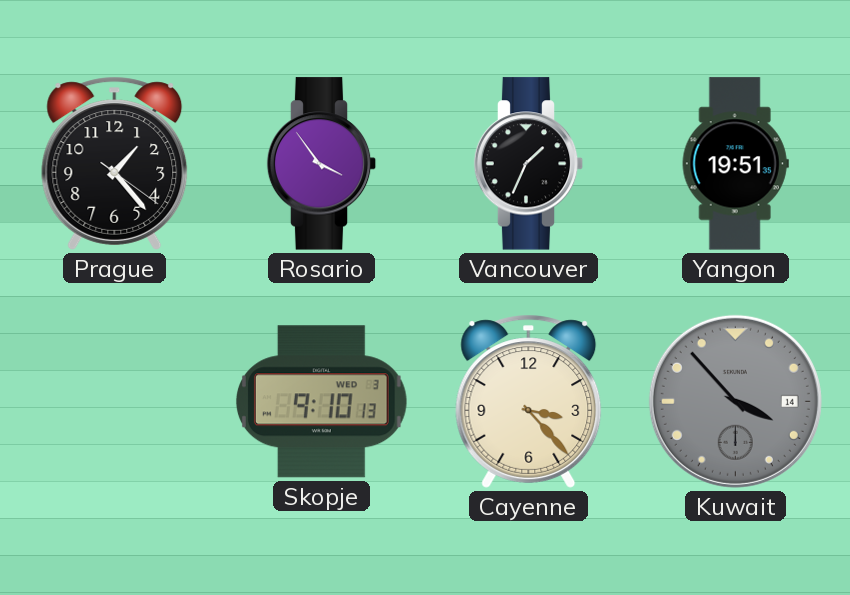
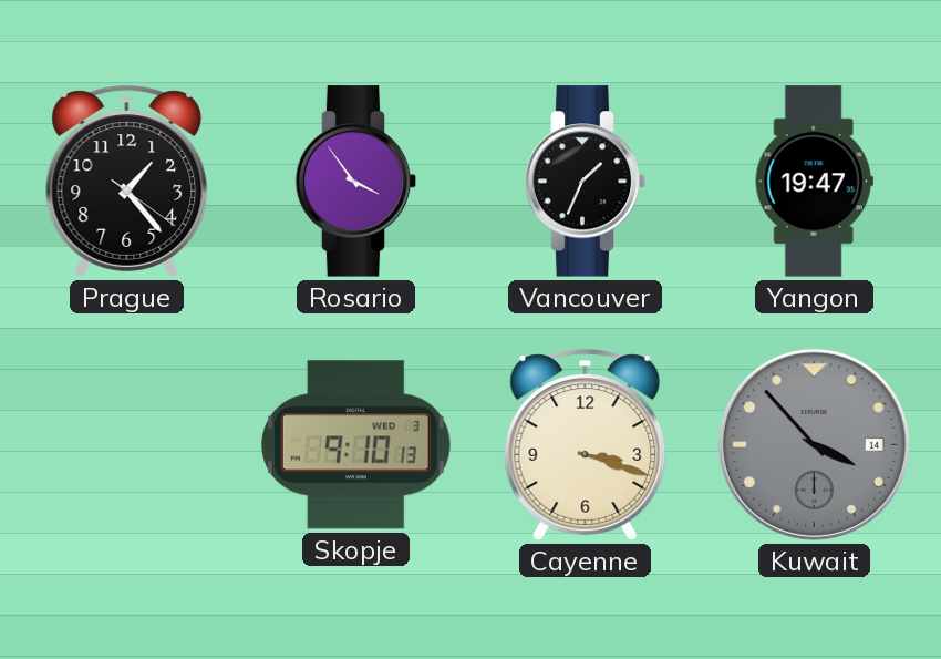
Yangon: 19:51 -> 19:47 (814, 182)
Cayenne: 3:23 -> 3:18 (586, 444)
